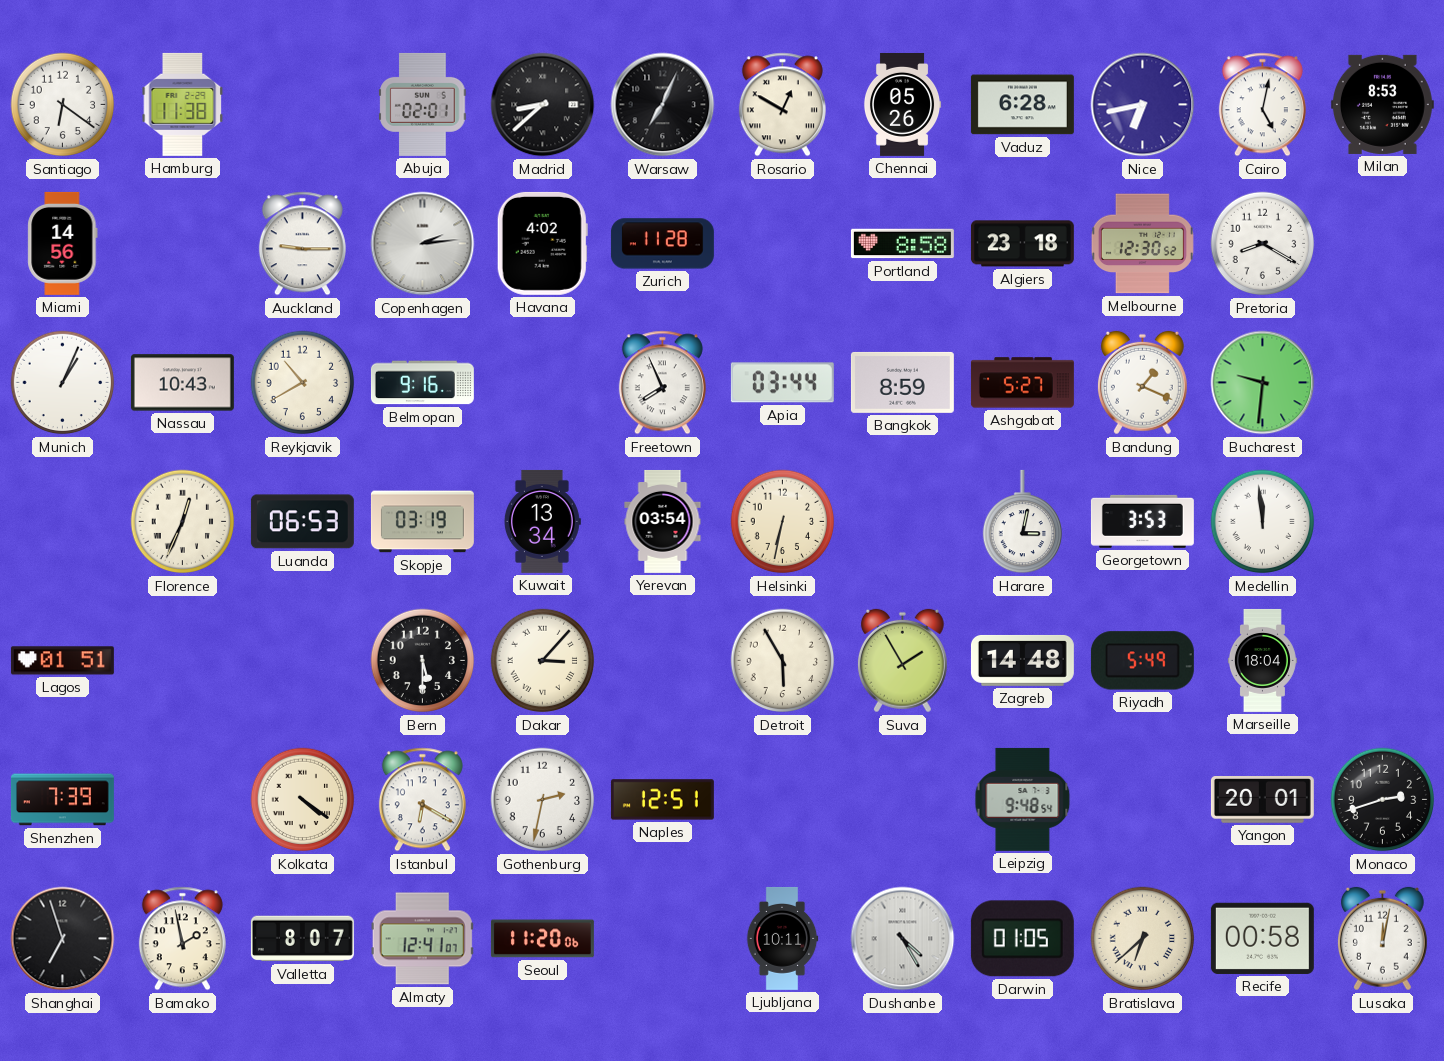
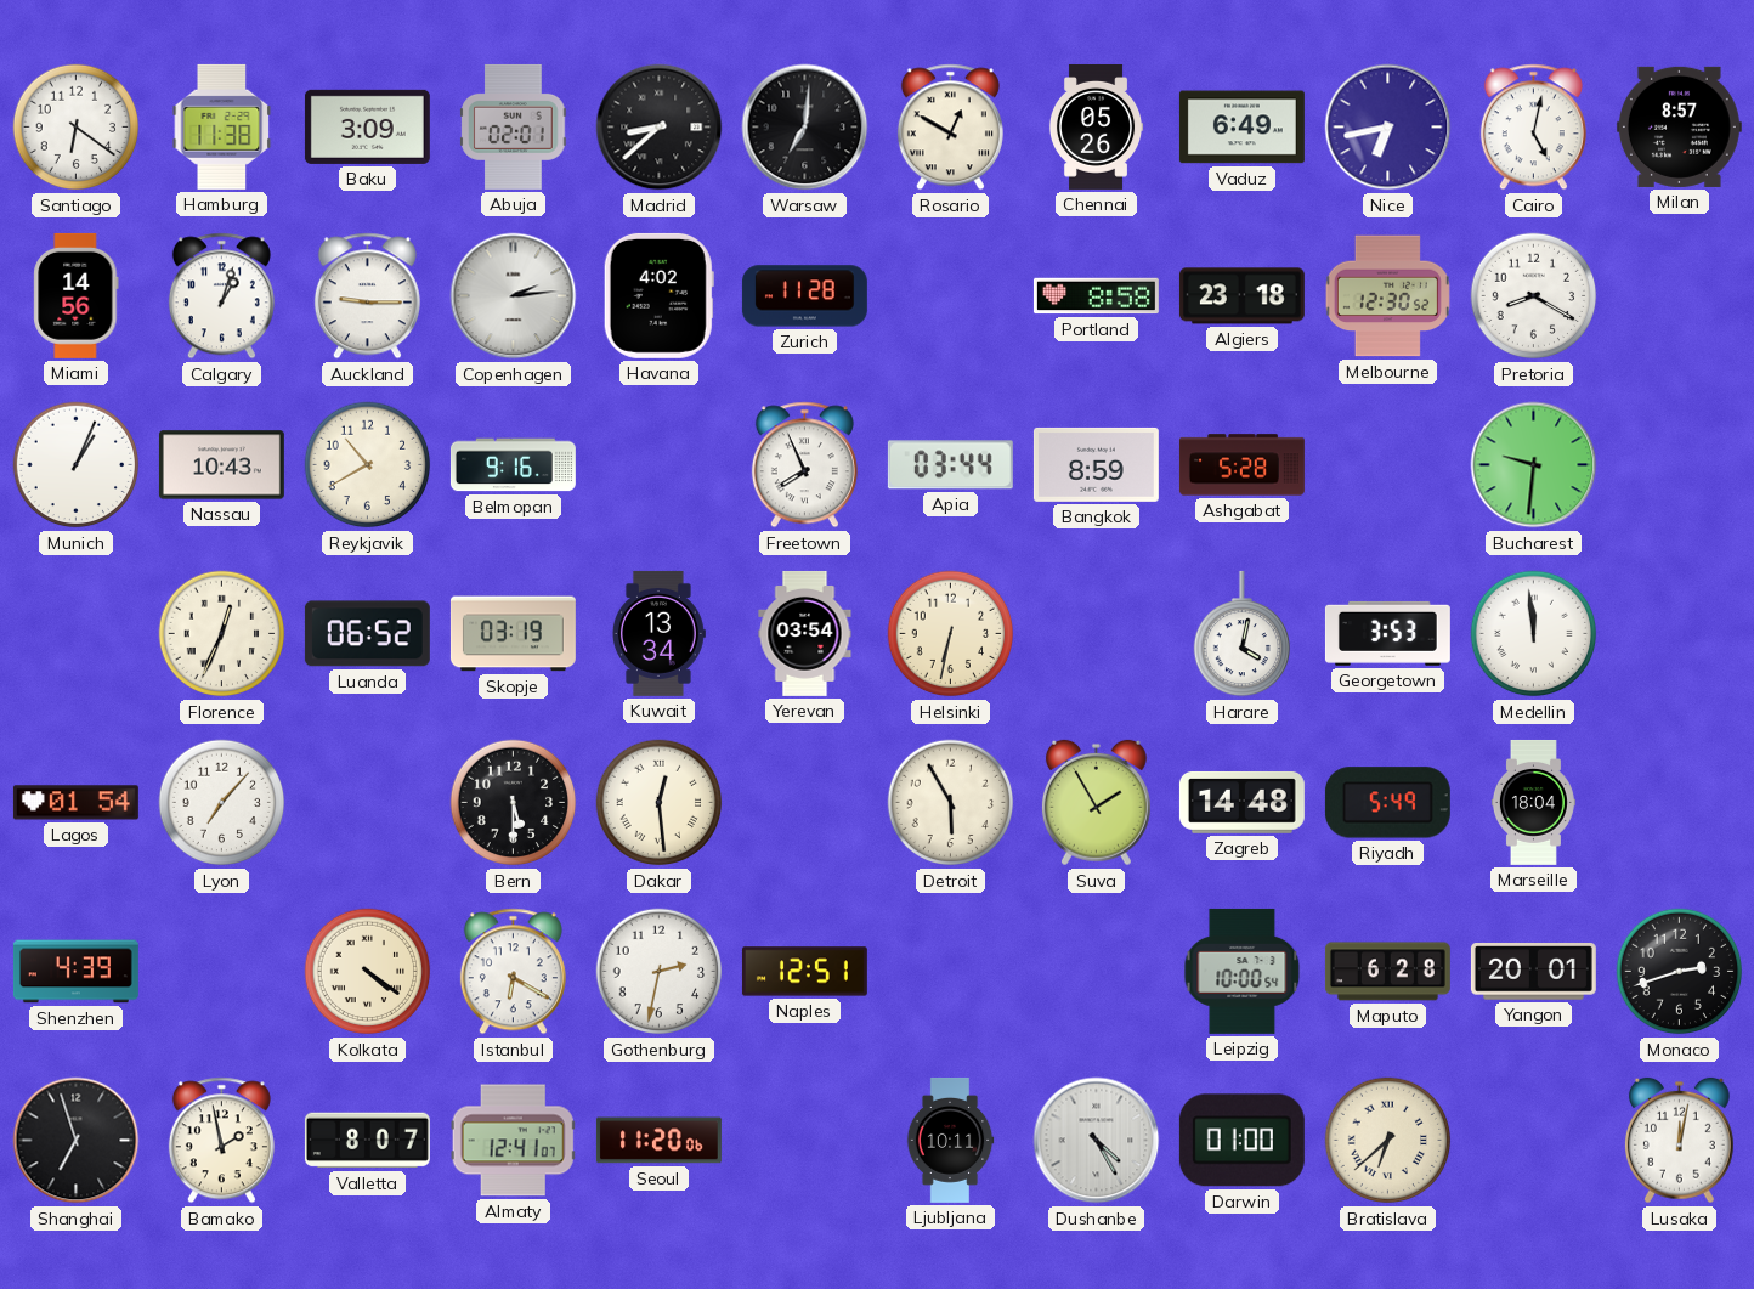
Baku: none -> 3:09 (367, 126)
Warsaw: 7:04 -> 7:01 (805, 128)
Vaduz: 6:28 -> 6:49 (1241, 128)
Milan: 8:53 -> 8:57 (1679, 126)
Calgary: none -> 1:03 (221, 296)
Ashgabat: 5:27 -> 5:28 (1241, 465)
Bandung: 1:19 -> none (1142, 383)
Luanda: 06:53 -> 06:52 (367, 634)
Harare: 3:02 -> 4:02 (1241, 634)
Lagos: 01:51 -> 01:54 (75, 803)
Lyon: none -> 7:07 (222, 803)
Dakar: 3:07 -> 12:29 (660, 803)
Shenzhen: 7:39 -> 4:39 (75, 972)
Leipzig: 9:48 -> 10:00 (1243, 971)
Maputo: none -> 6:28 (1387, 972)
Darwin: 01:05 -> 01:00 (1241, 1141)
Recife: 00:58 -> none (1262, 938)
